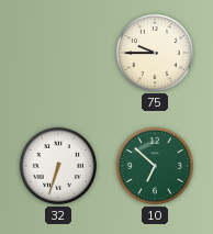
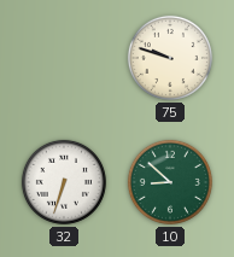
75: 9:45 -> 9:48 (170, 58)
10: 6:52 -> 8:52 (170, 182)
